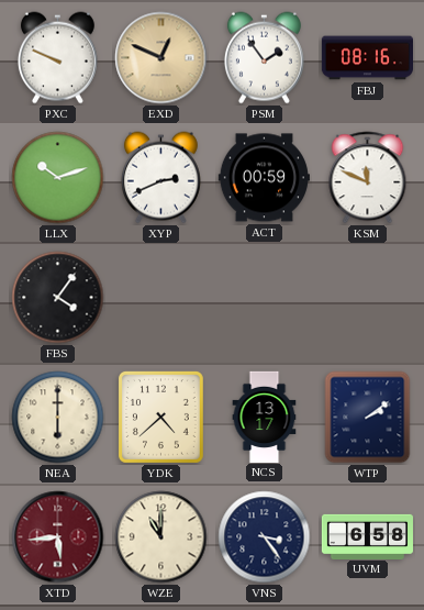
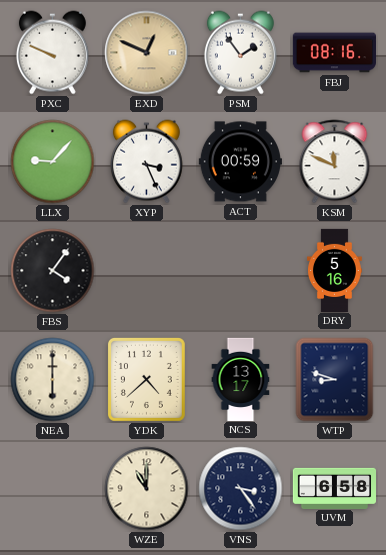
LLX: 10:12 -> 9:07 (53, 162)
XYP: 2:41 -> 3:26 (146, 162)
DRY: none -> 5:16 (335, 270)
WTP: 2:09 -> 8:48 (335, 380)
XTD: 5:44 -> none (58, 537)
